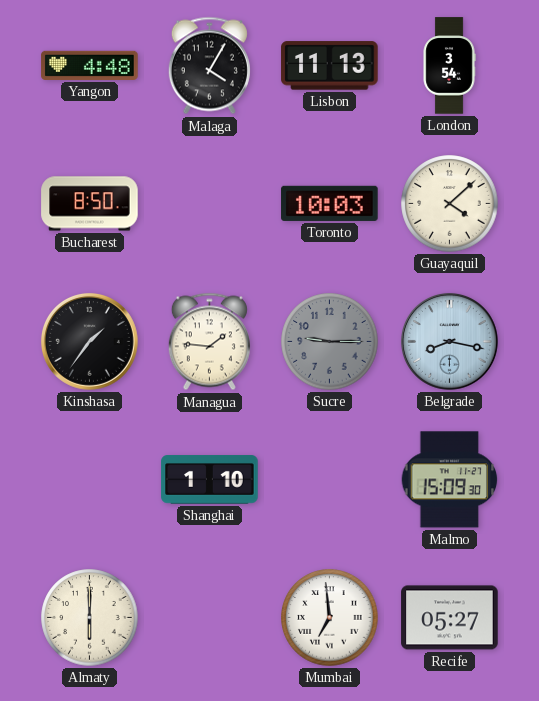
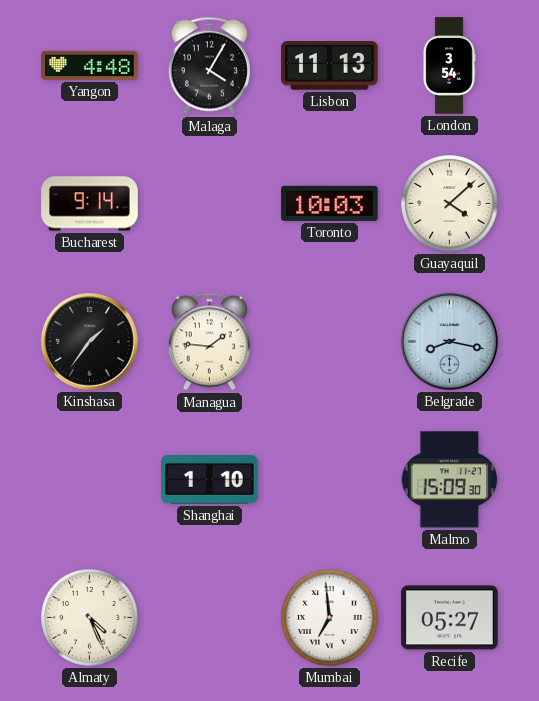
Bucharest: 8:50 -> 9:14 (90, 204)
Sucre: 9:15 -> none (330, 342)
Almaty: 6:00 -> 4:26 (90, 618)
